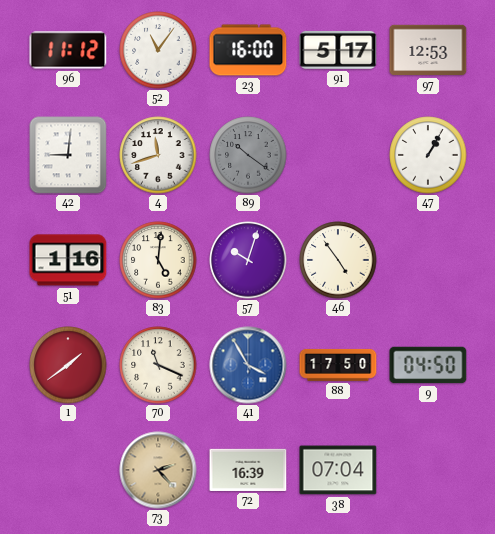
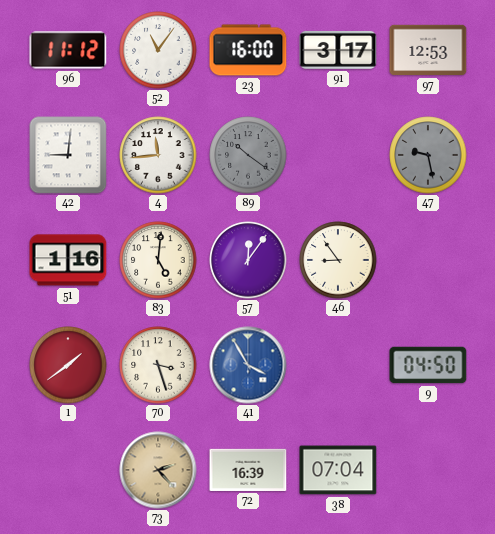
91: 5:17 -> 3:17 (338, 50)
4: 11:42 -> 11:44 (158, 155)
47: 1:05 -> 9:28 (428, 155)
47 dial: white -> grey (428, 155)
57: 10:03 -> 12:06 (248, 260)
46: 4:54 -> 8:54 (338, 260)
70: 11:19 -> 3:27 (158, 365)
88: 17:50 -> none (338, 365)
